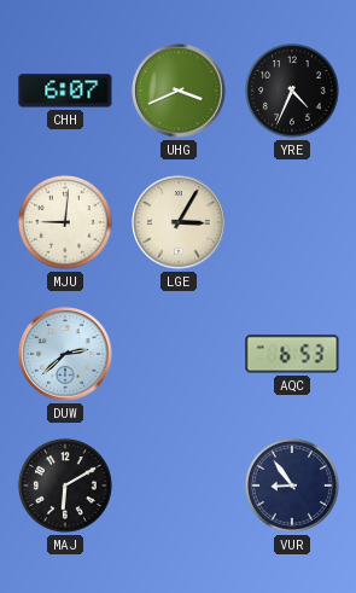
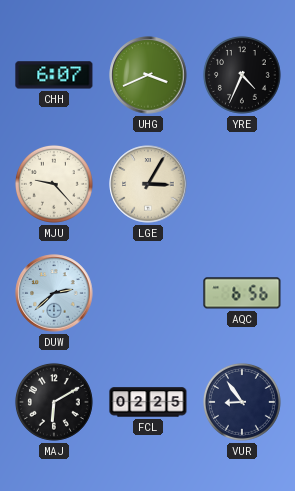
MJU: 9:01 -> 9:23 (54, 184)
AQC: 6:53 -> 6:56 (242, 293)
FCL: none -> 02:25 (148, 402)
